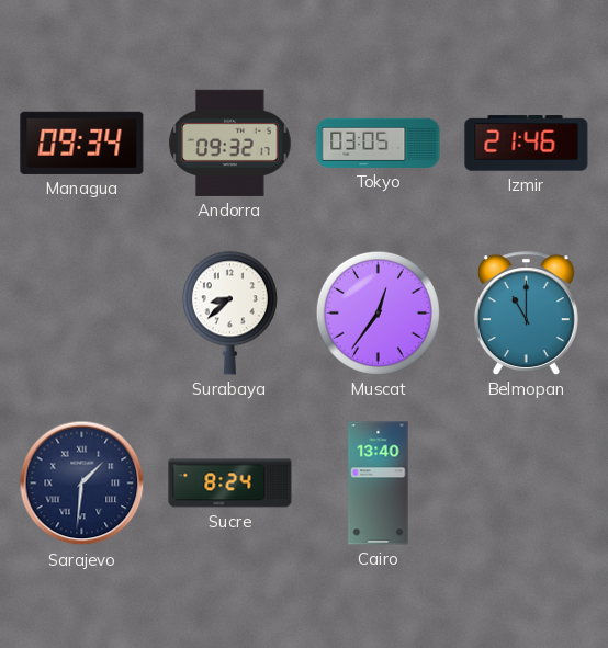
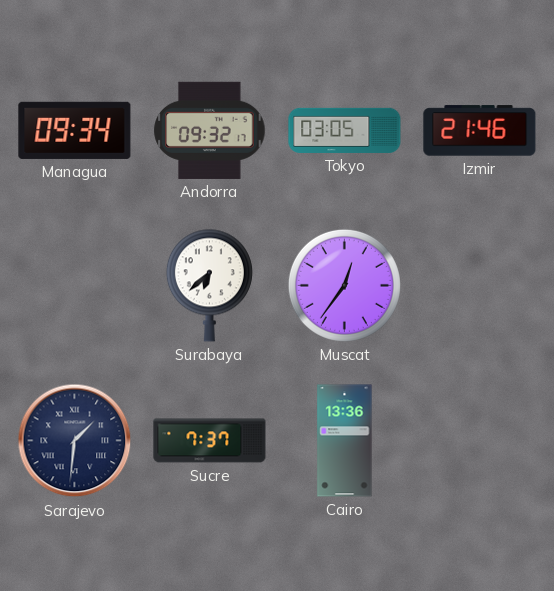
Surabaya: 8:38 -> 6:38 (209, 285)
Belmopan: 11:00 -> none (526, 314)
Sucre: 8:24 -> 7:37 (210, 441)
Cairo: 13:40 -> 13:36 (345, 441)
